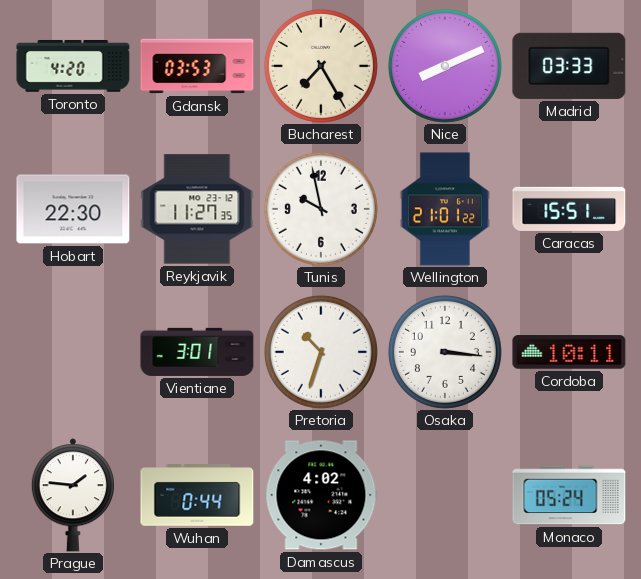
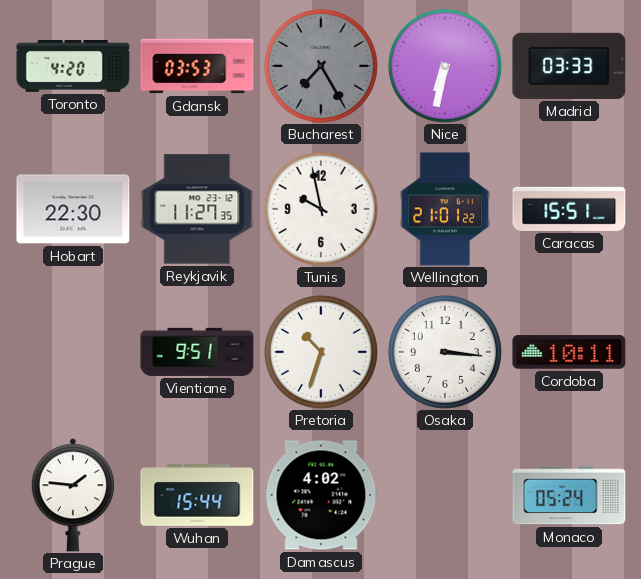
Bucharest dial: cream -> grey (321, 66)
Nice: 8:11 -> 6:32 (445, 66)
Vientiane: 3:01 -> 9:51 (197, 352)
Wuhan: 0:44 -> 15:44 (197, 496)
